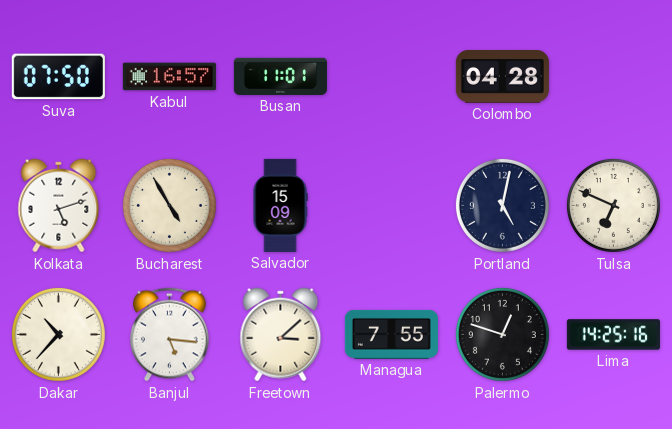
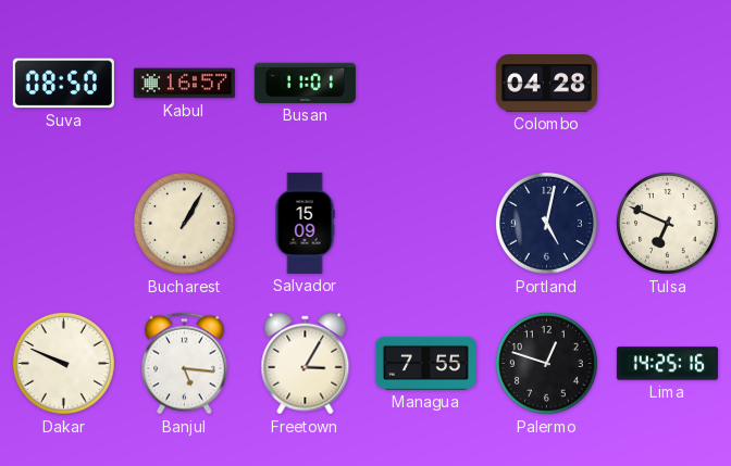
Suva: 07:50 -> 08:50 (63, 84)
Kolkata: 5:12 -> none (59, 206)
Bucharest: 4:55 -> 1:05 (184, 223)
Dakar: 10:37 -> 9:49 (63, 363)
Freetown: 3:08 -> 3:05 (306, 364)
